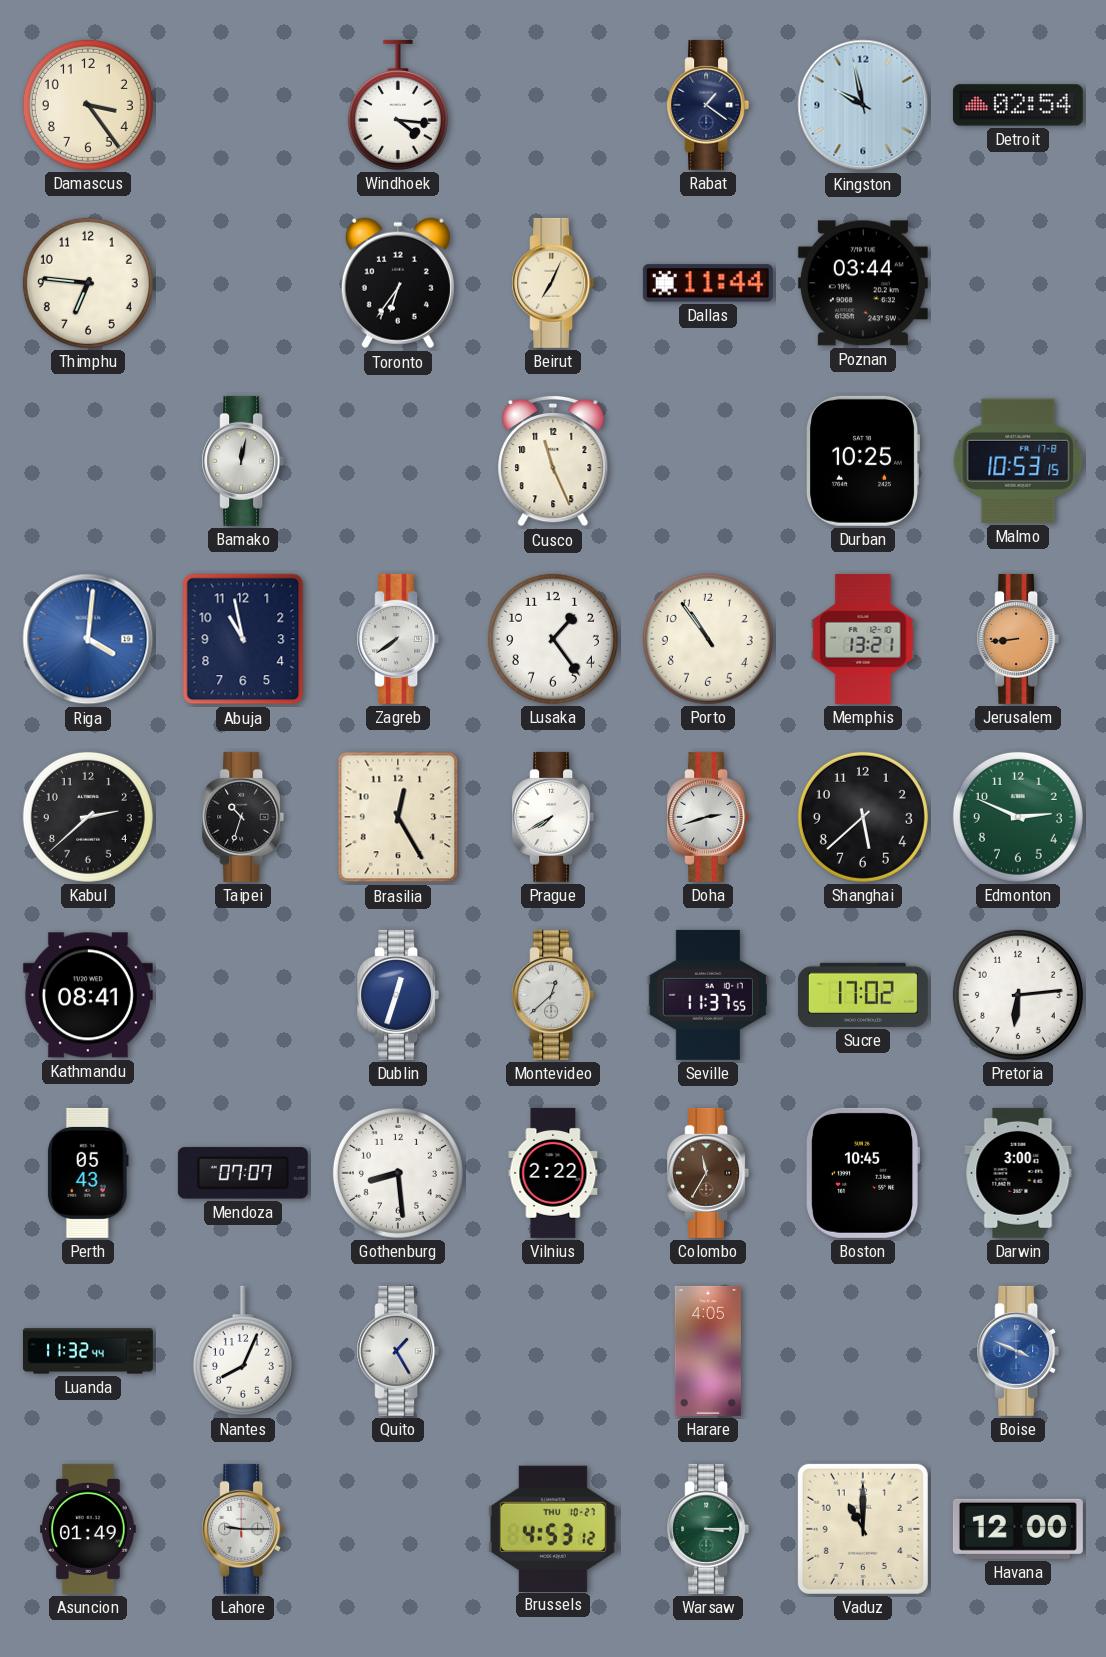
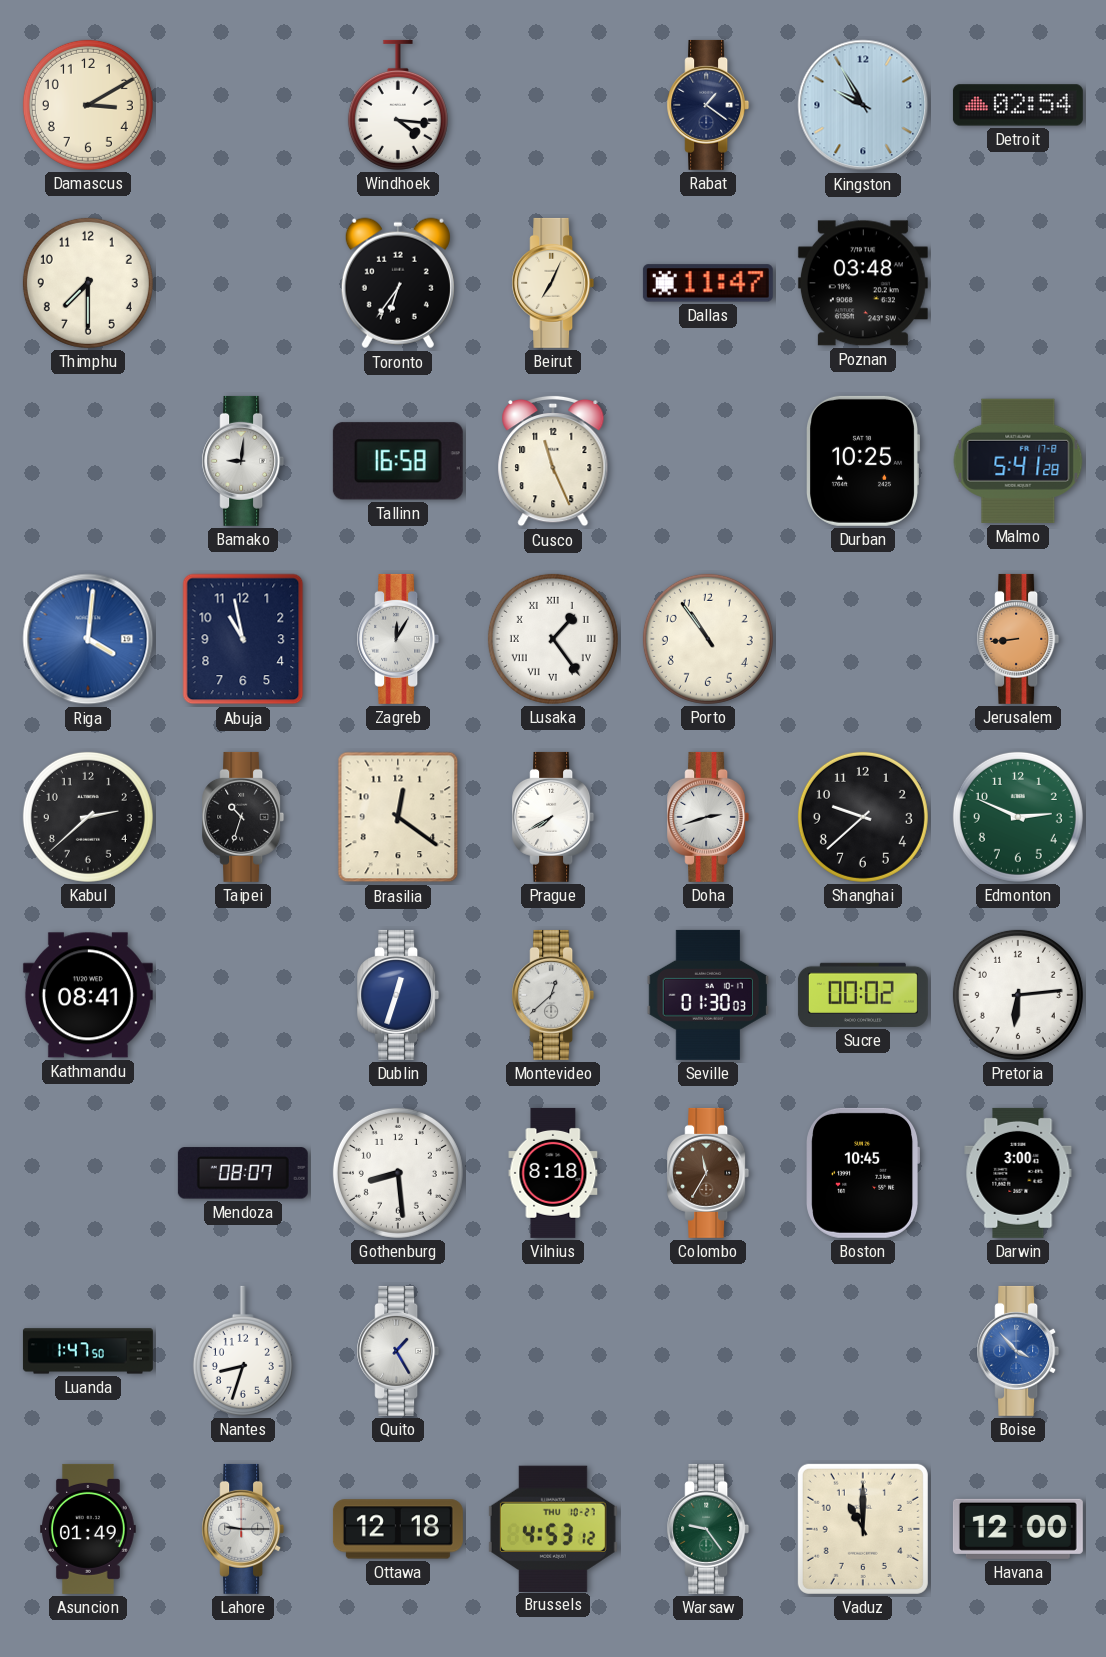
Damascus: 3:24 -> 3:10 (88, 105)
Kingston: 9:58 -> 9:55 (863, 105)
Thimphu: 6:46 -> 7:30 (88, 283)
Dallas: 11:44 -> 11:47 (708, 283)
Poznan: 03:44 -> 03:48 (863, 283)
Bamako: 12:02 -> 9:01 (243, 461)
Tallinn: none -> 16:58 (398, 461)
Malmo: 10:53 -> 5:41 (1018, 461)
Zagreb: 7:39 -> 12:05 (398, 639)
Lusaka numerals: Arabic -> Roman (553, 639)
Memphis: 13:21 -> none (863, 639)
Brasilia: 12:25 -> 12:21 (398, 817)
Shanghai: 5:38 -> 9:38 (863, 817)
Seville: 11:37 -> 01:30 (707, 995)
Sucre: 17:02 -> 00:02 (863, 995)
Perth: 05:43 -> none (88, 1173)
Mendoza: 07:07 -> 08:07 (243, 1173)
Vilnius: 2:22 -> 8:18 (553, 1173)
Luanda: 11:32 -> 1:47 (88, 1351)
Nantes: 8:04 -> 8:33 (243, 1351)
Harare: 4:05 -> none (708, 1351)
Boise: 3:49 -> 3:53 (1018, 1351)
Ottawa: none -> 12:18 (398, 1529)
Warsaw: 3:15 -> 9:24 (708, 1529)
